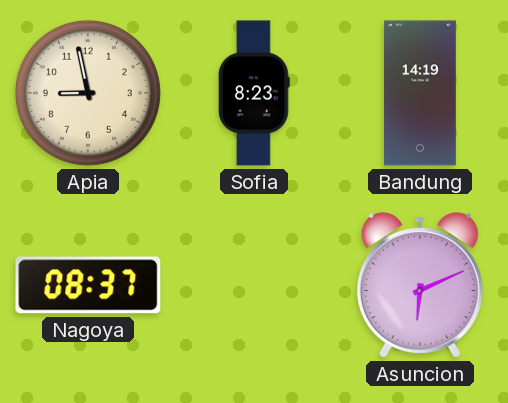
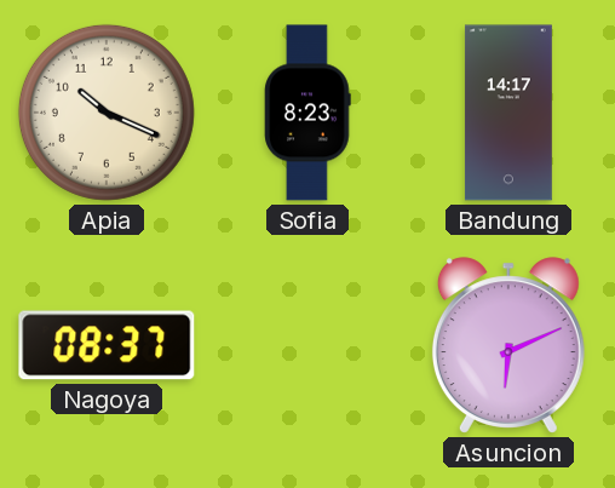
Apia: 8:58 -> 10:19 (107, 113)
Bandung: 14:19 -> 14:17 (508, 113)
